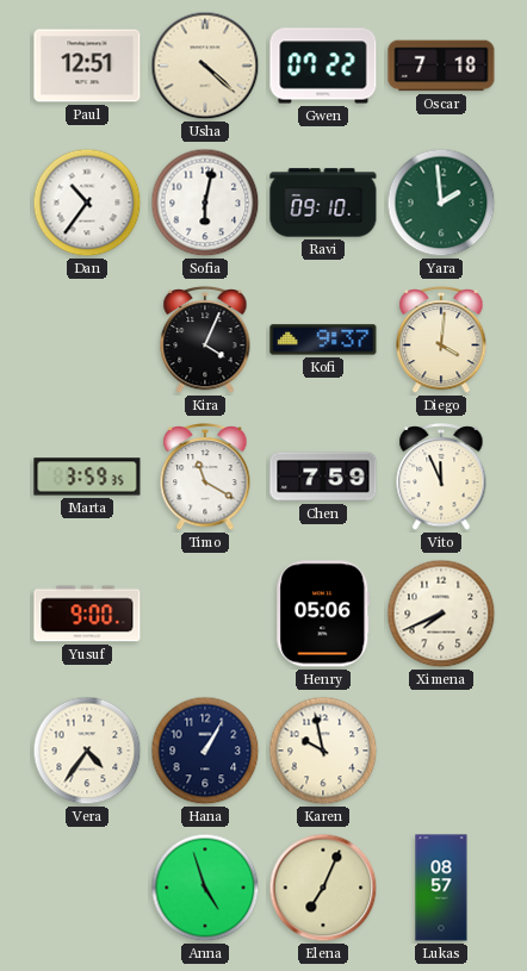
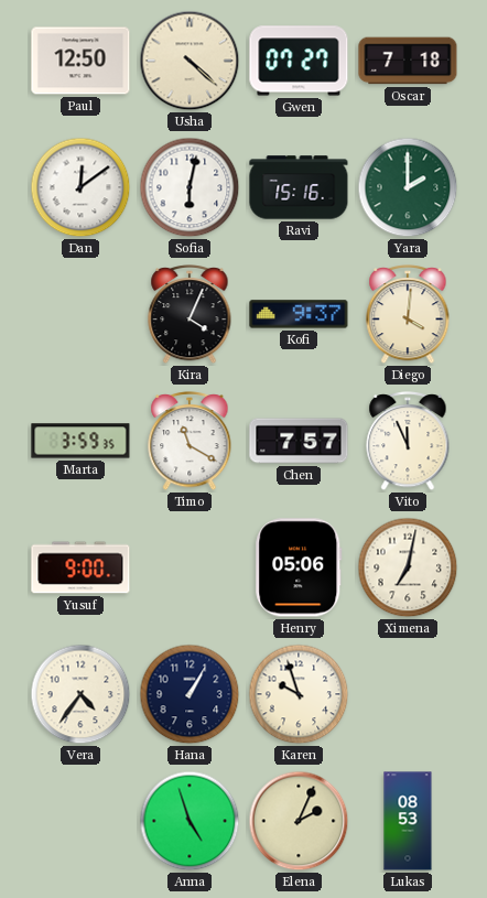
Paul: 12:51 -> 12:50 (80, 61)
Gwen: 07:22 -> 07:27 (299, 61)
Dan: 10:36 -> 12:09 (80, 187)
Ravi: 09:10 -> 15:16 (299, 187)
Yara: 1:59 -> 2:00 (408, 187)
Chen: 7:59 -> 7:57 (299, 441)
Ximena: 7:41 -> 7:02 (408, 567)
Karen: 9:58 -> 9:57 (299, 694)
Elena: 7:04 -> 2:04 (299, 821)
Lukas: 08:57 -> 08:53 (408, 821)
